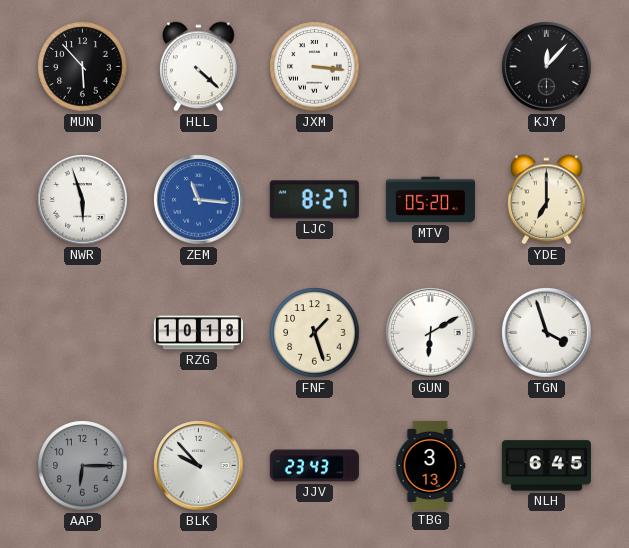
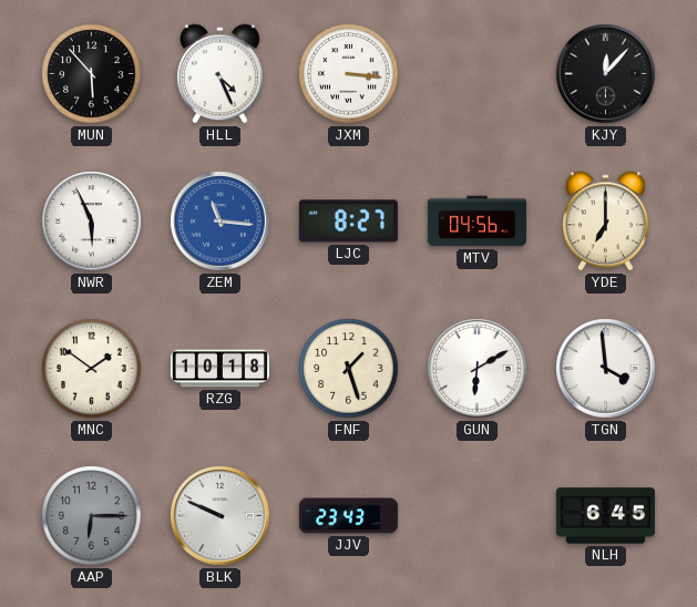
HLL: 4:22 -> 4:26 (221, 74)
NWR: 5:57 -> 5:56 (92, 222)
MTV: 05:20 -> 04:56 (476, 222)
MNC: none -> 1:51 (92, 369)
TGN: 3:57 -> 3:59 (606, 369)
BLK: 9:53 -> 9:49 (221, 516)
TBG: 3:13 -> none (430, 465)
